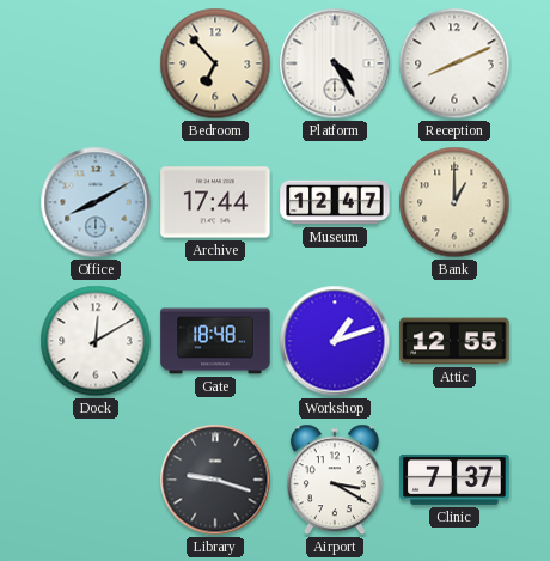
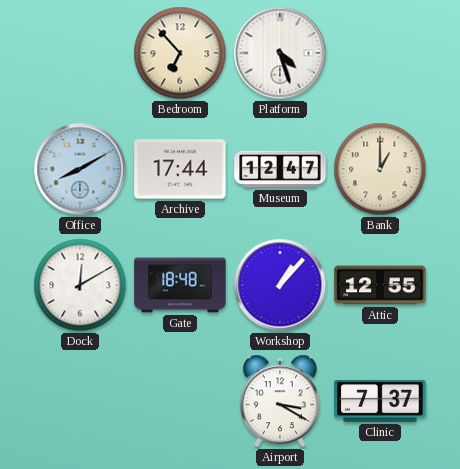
Platform: 4:25 -> 4:27 (280, 53)
Reception: 8:11 -> none (454, 63)
Workshop: 1:12 -> 1:07 (280, 285)
Library: 9:18 -> none (215, 480)
